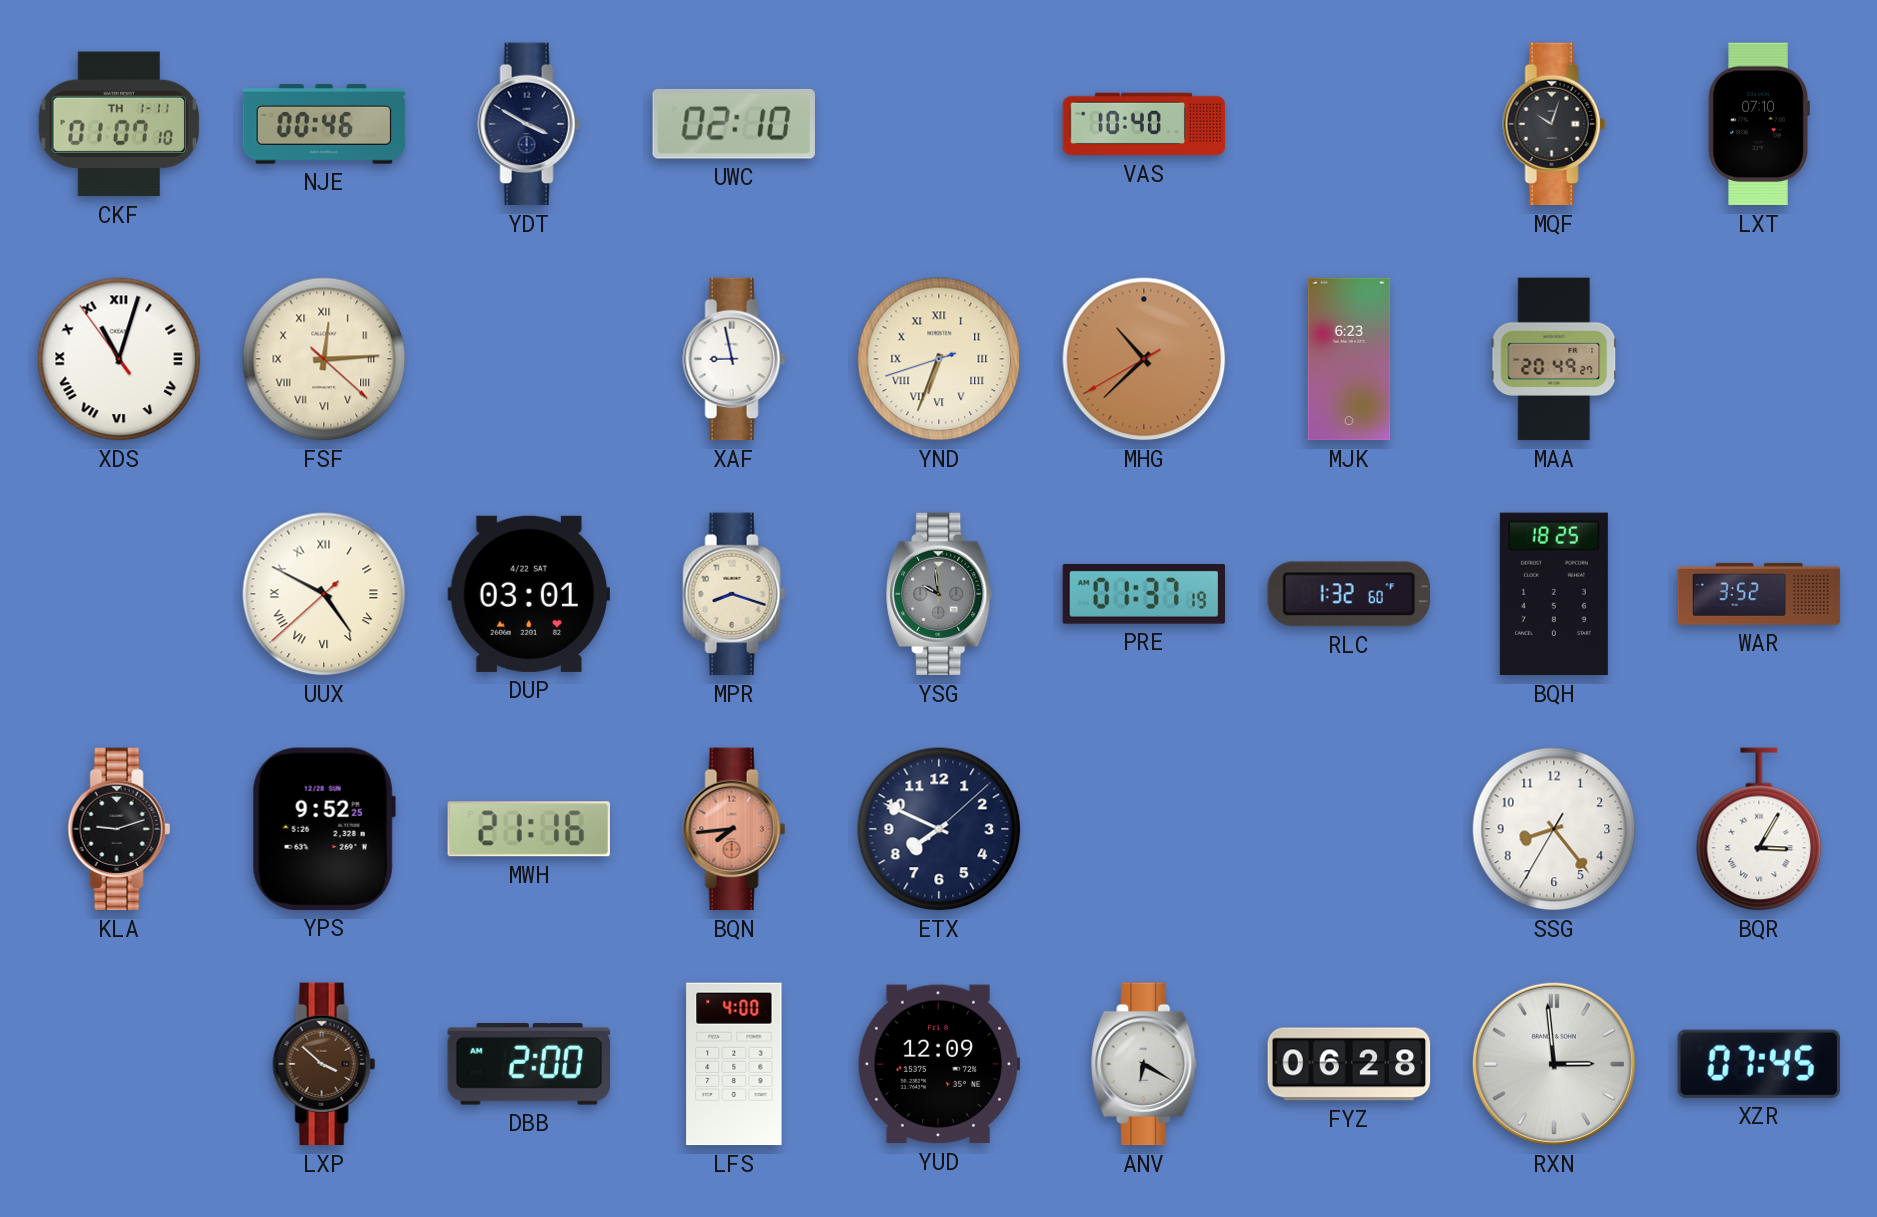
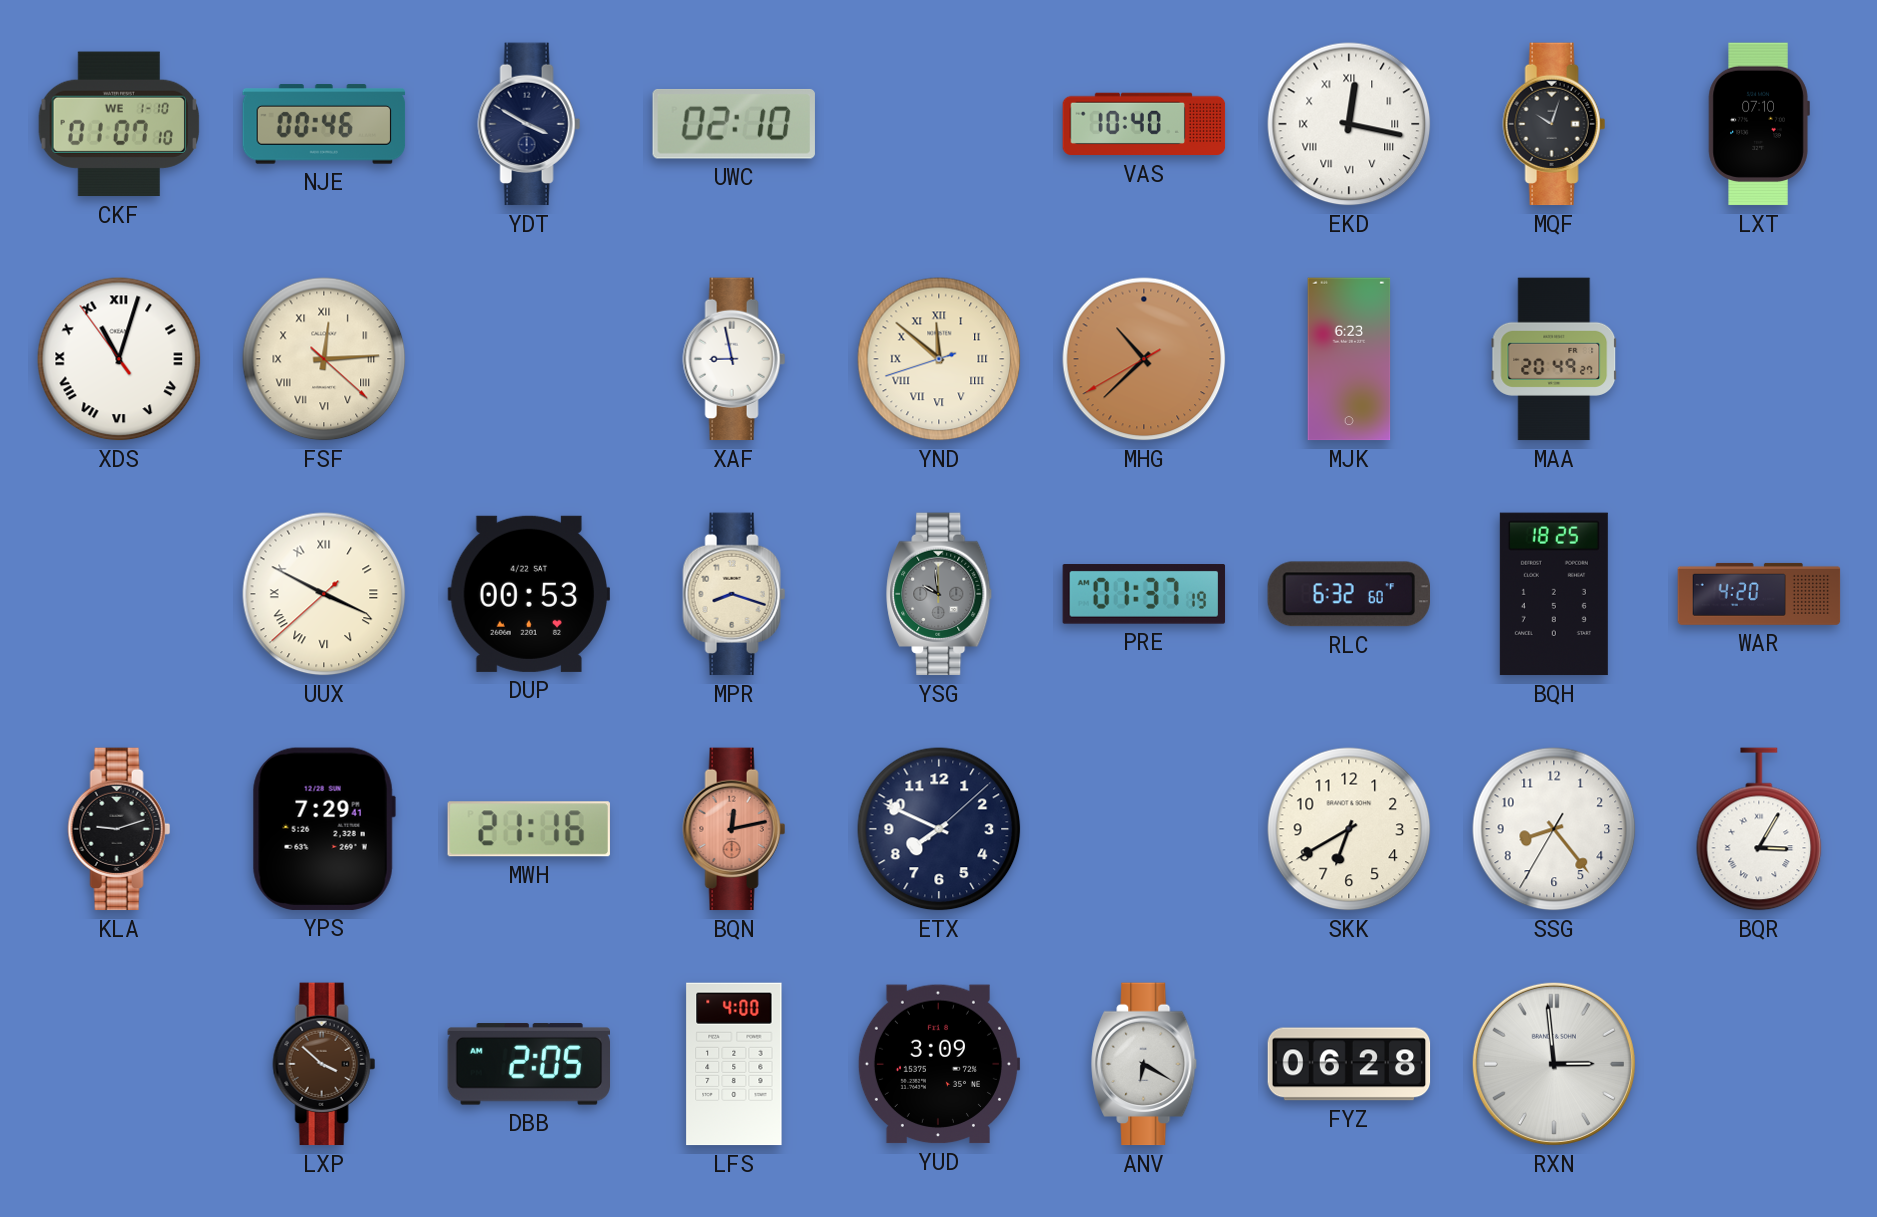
CKF date: TH 1-11 -> WE 1-10 (119, 124)
EKD: none -> 12:17 (1349, 124)
YND: 6:33 -> 11:51 (939, 359)
UUX: 4:49 -> 3:49 (324, 594)
DUP: 03:01 -> 00:53 (528, 594)
RLC: 1:32 -> 6:32 (1348, 594)
WAR: 3:52 -> 4:20 (1759, 594)
YPS: 9:52 -> 7:29 (324, 829)
BQN: 7:44 -> 12:13 (734, 829)
SKK: none -> 6:40 (1349, 829)
DBB: 2:00 -> 2:05 (529, 1064)
YUD: 12:09 -> 3:09 (939, 1064)
XZR: 07:45 -> none (1759, 1064)
